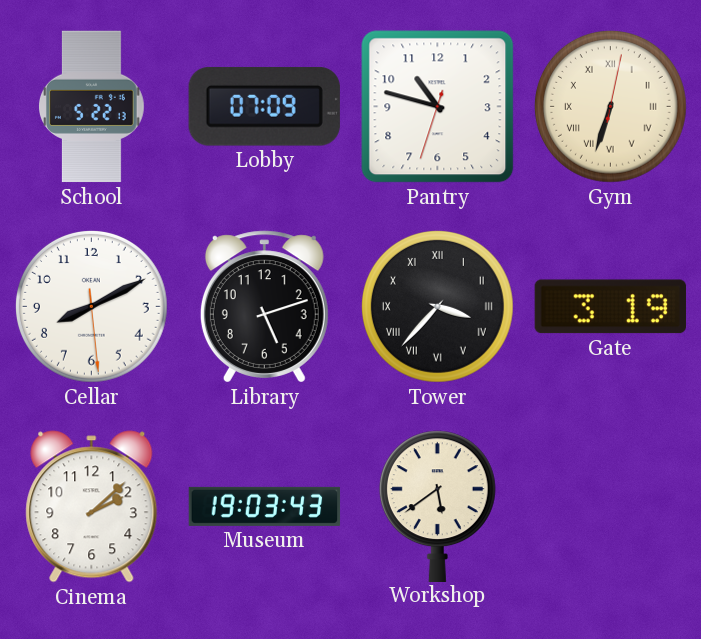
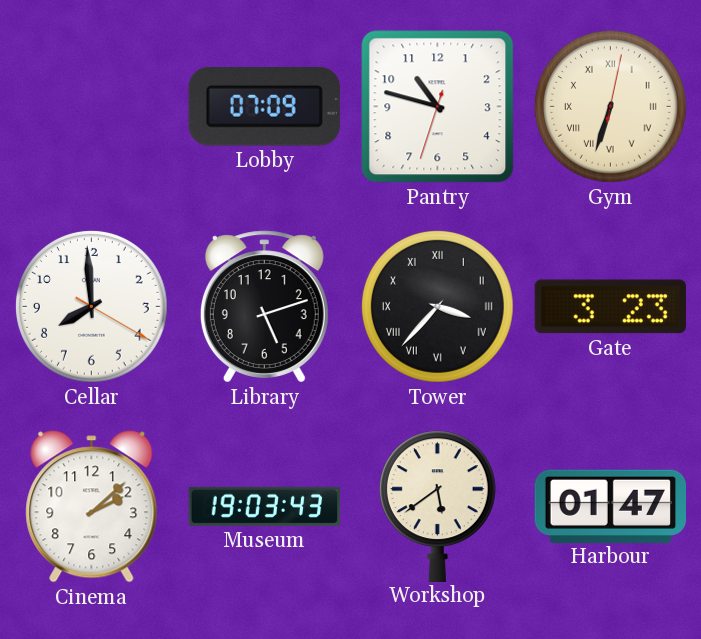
School: 5:22 -> none (92, 107)
Cellar: 8:10 -> 7:59 (91, 306)
Gate: 3:19 -> 3:23 (610, 307)
Harbour: none -> 01:47 (611, 506)
